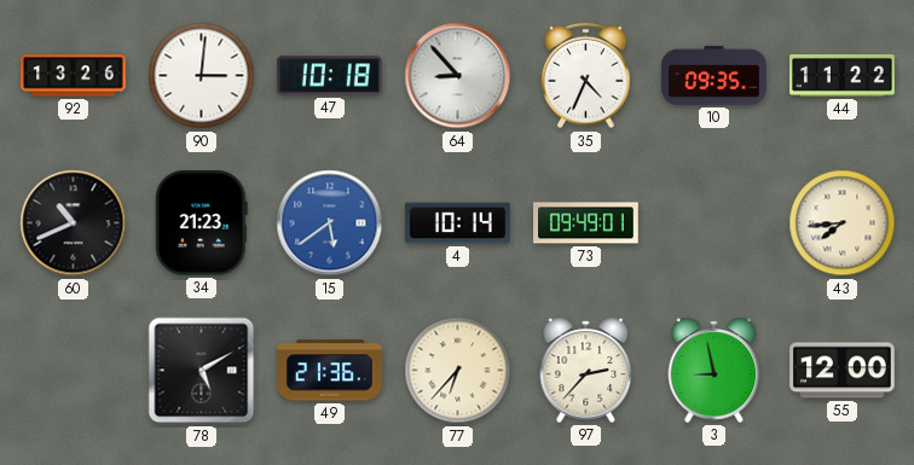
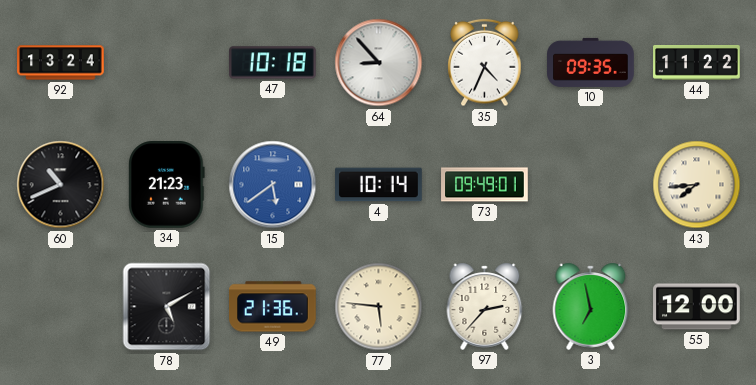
92: 13:26 -> 13:24 (61, 63)
90: 3:01 -> none (202, 76)
77: 6:37 -> 5:46 (379, 307)
3: 8:58 -> 6:58 (591, 306)
